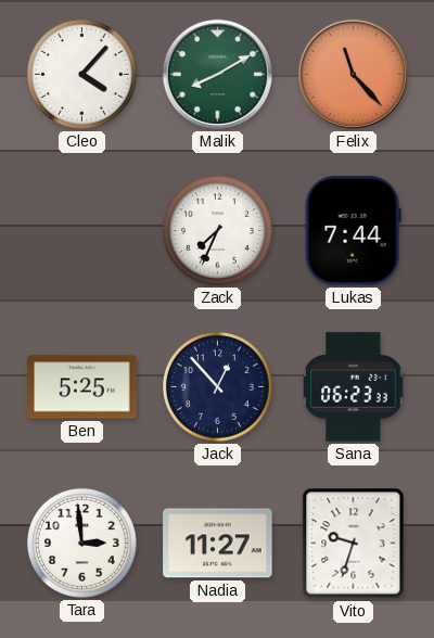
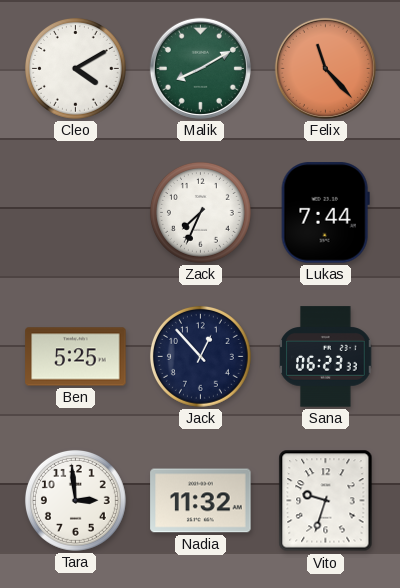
Cleo: 4:07 -> 4:10 (75, 68)
Nadia: 11:27 -> 11:32 (201, 501)
